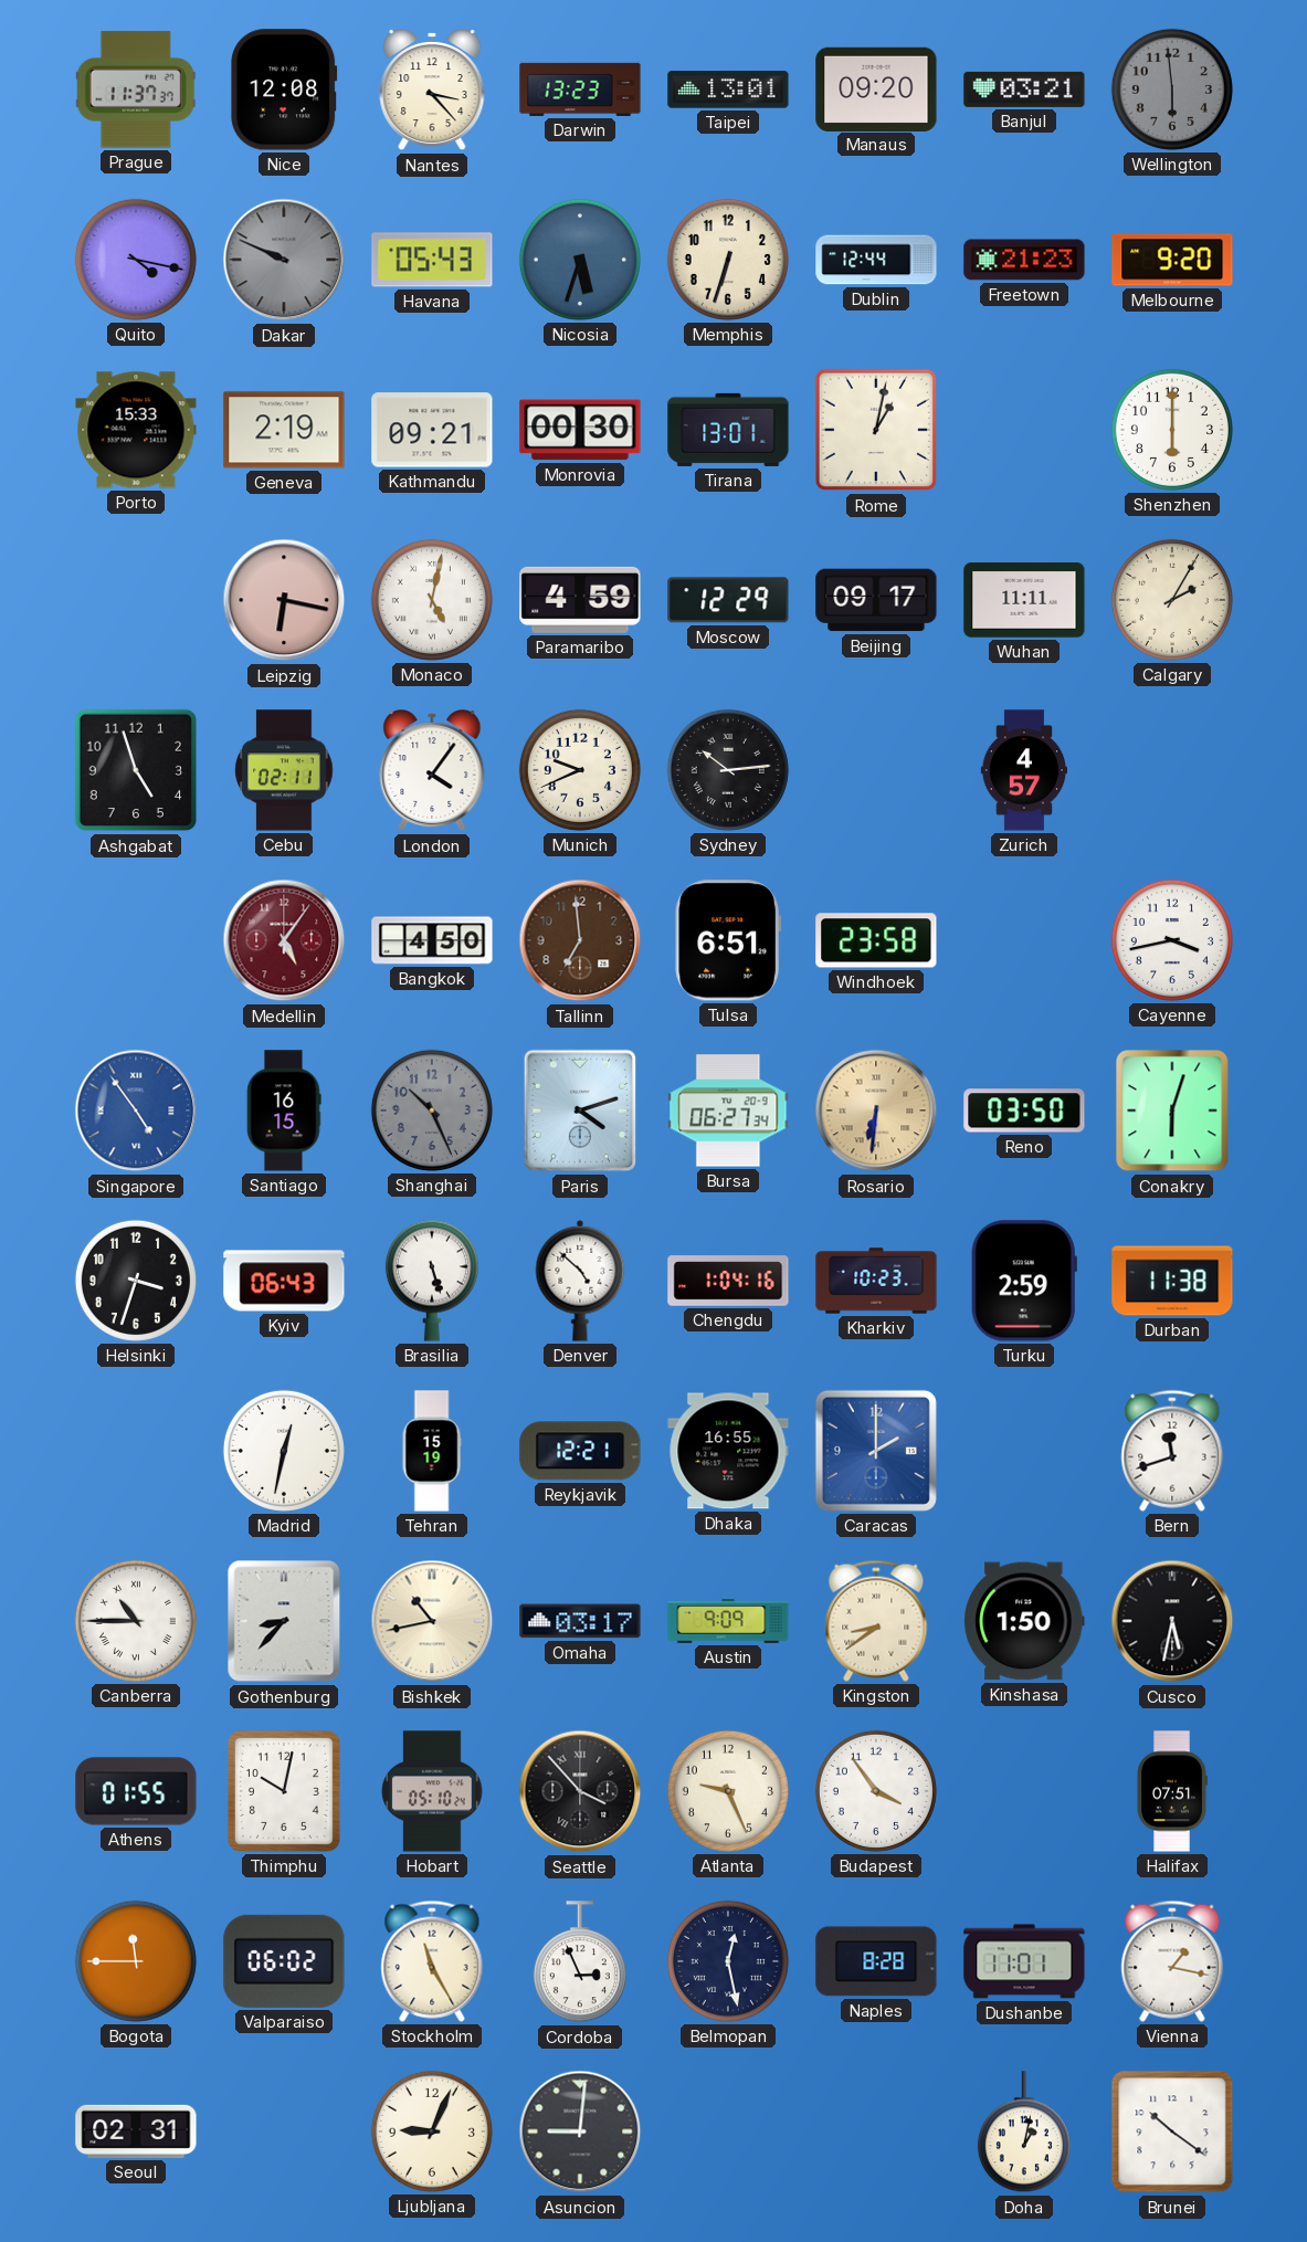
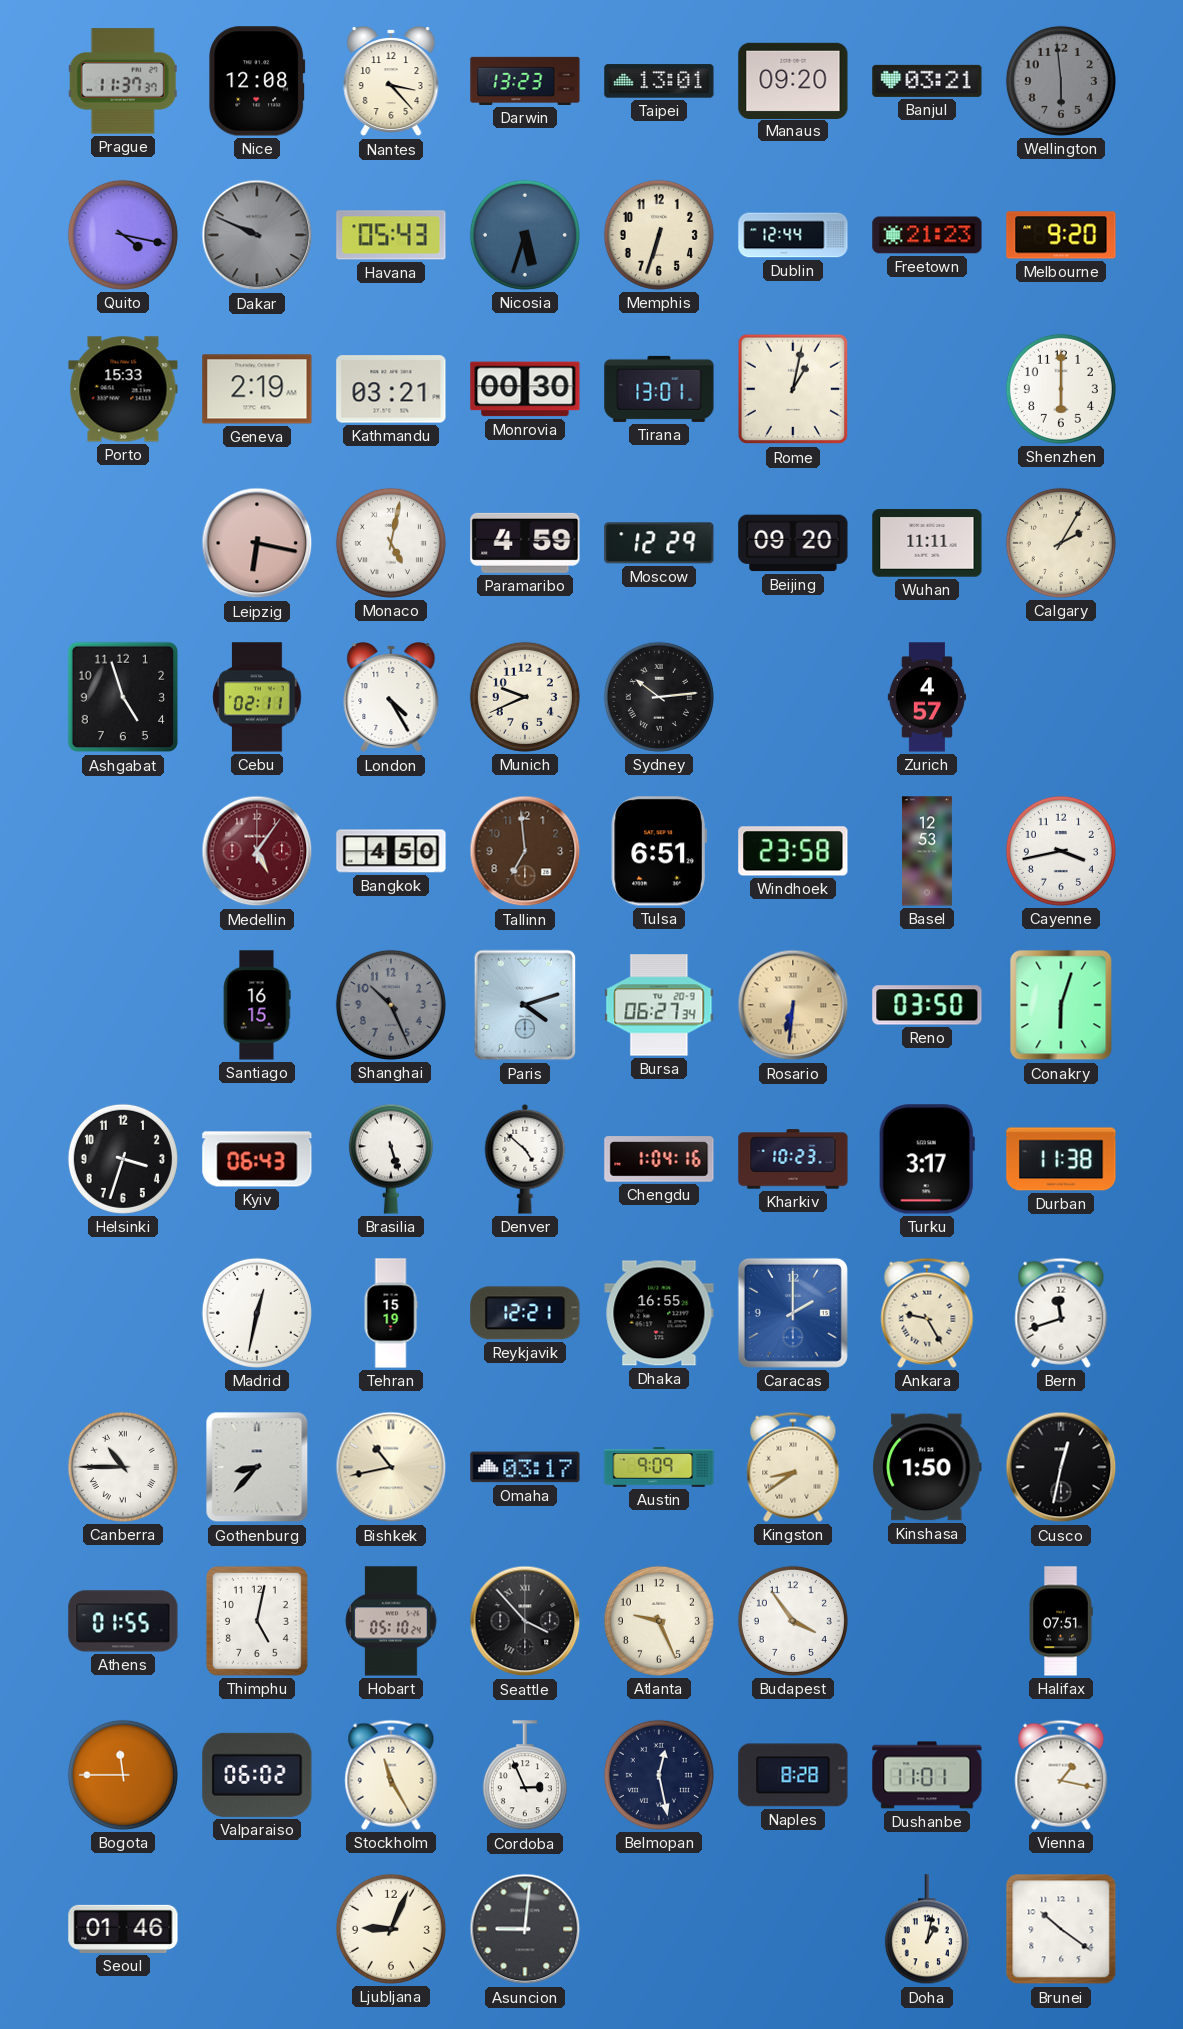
Kathmandu: 09:21 -> 03:21 (391, 389)
Beijing: 09:17 -> 09:20 (793, 543)
London: 4:06 -> 4:25 (391, 698)
Basel: none -> 12:53 (927, 851)
Singapore: 4:54 -> none (136, 1111)
Turku: 2:59 -> 3:17 (927, 1159)
Ankara: none -> 9:25 (927, 1313)
Cusco: 5:32 -> 12:32 (1061, 1467)
Thimphu: 10:02 -> 5:02 (257, 1621)
Seoul: 02:31 -> 01:46 (123, 1929)
